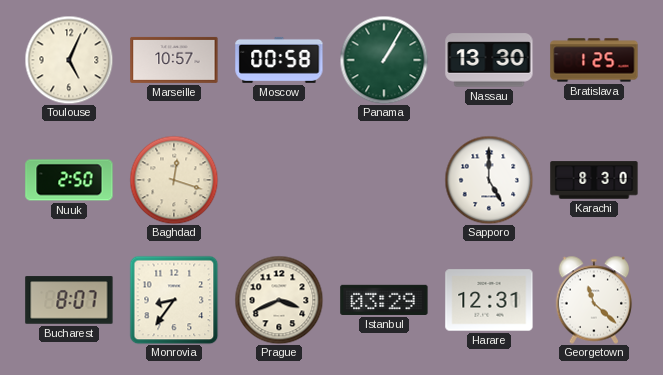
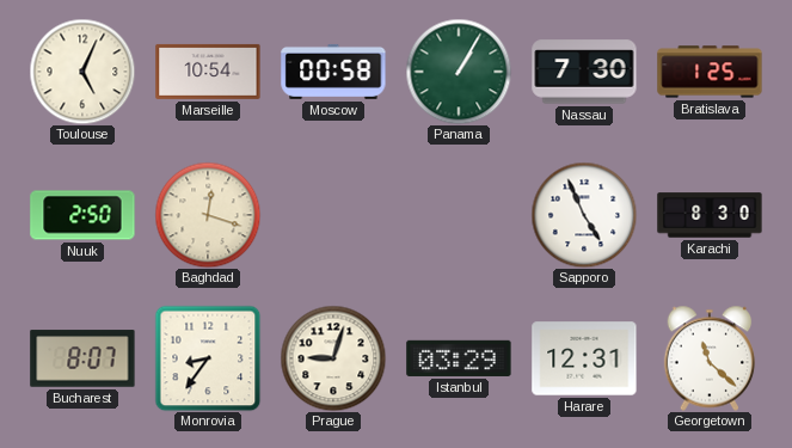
Marseille: 10:57 -> 10:54 (208, 72)
Nassau: 13:30 -> 7:30 (584, 72)
Sapporo: 5:00 -> 4:56 (584, 215)
Prague: 3:41 -> 9:03 (333, 358)
